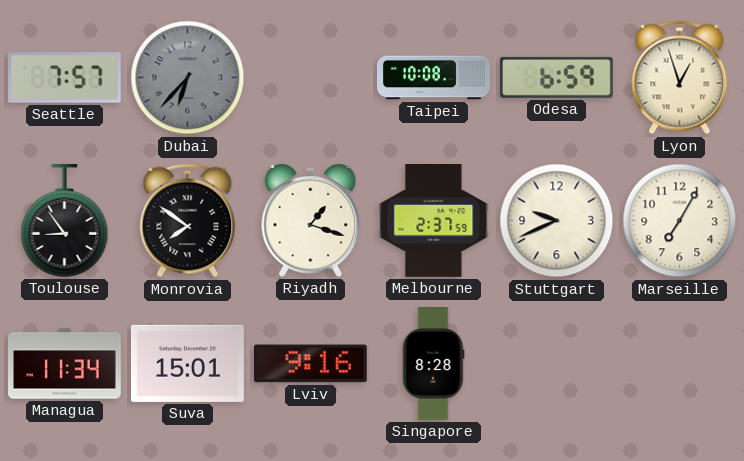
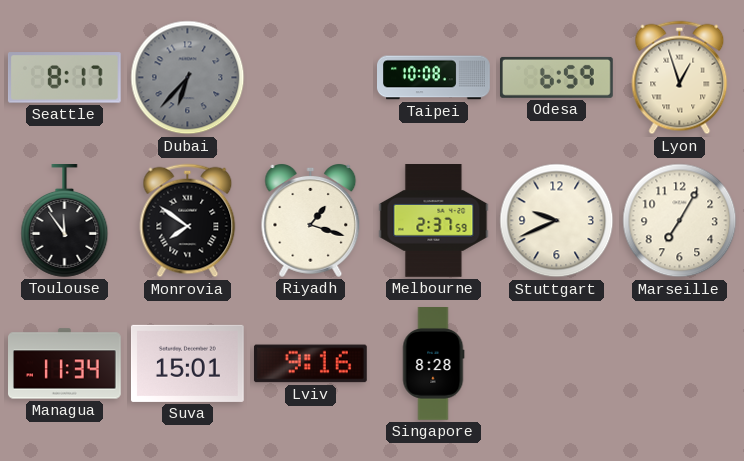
Seattle: 7:57 -> 8:17 (64, 78)
Toulouse: 8:54 -> 11:54 (65, 221)
